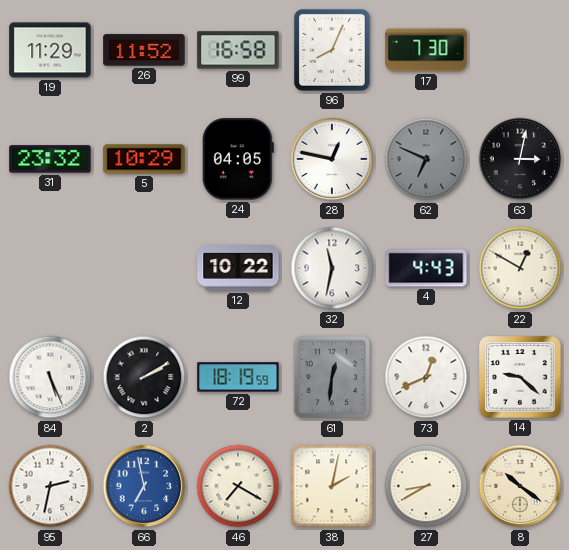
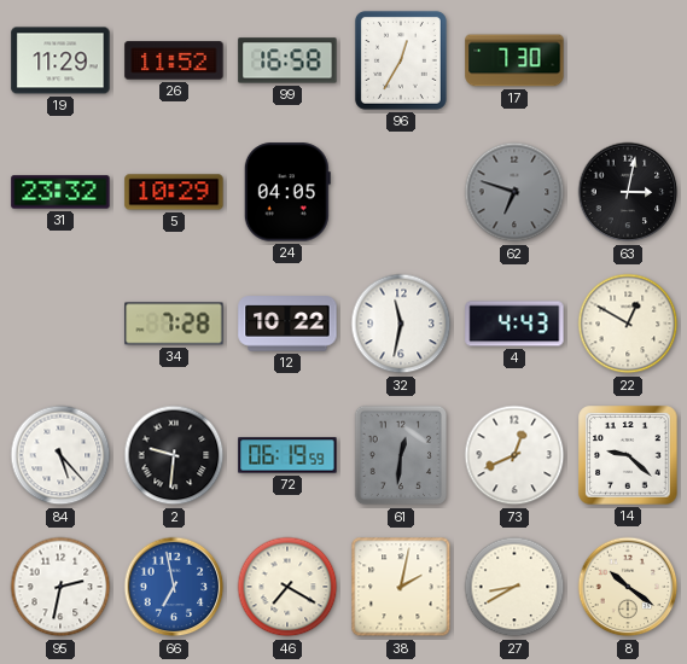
96: 8:04 -> 12:35 (401, 60)
28: 12:47 -> none (332, 159)
62: 6:49 -> 6:48 (514, 192)
34: none -> 7:28 (174, 324)
84: 5:26 -> 5:23 (60, 455)
2: 2:10 -> 9:31 (174, 455)
72: 18:19 -> 06:19 (287, 455)
